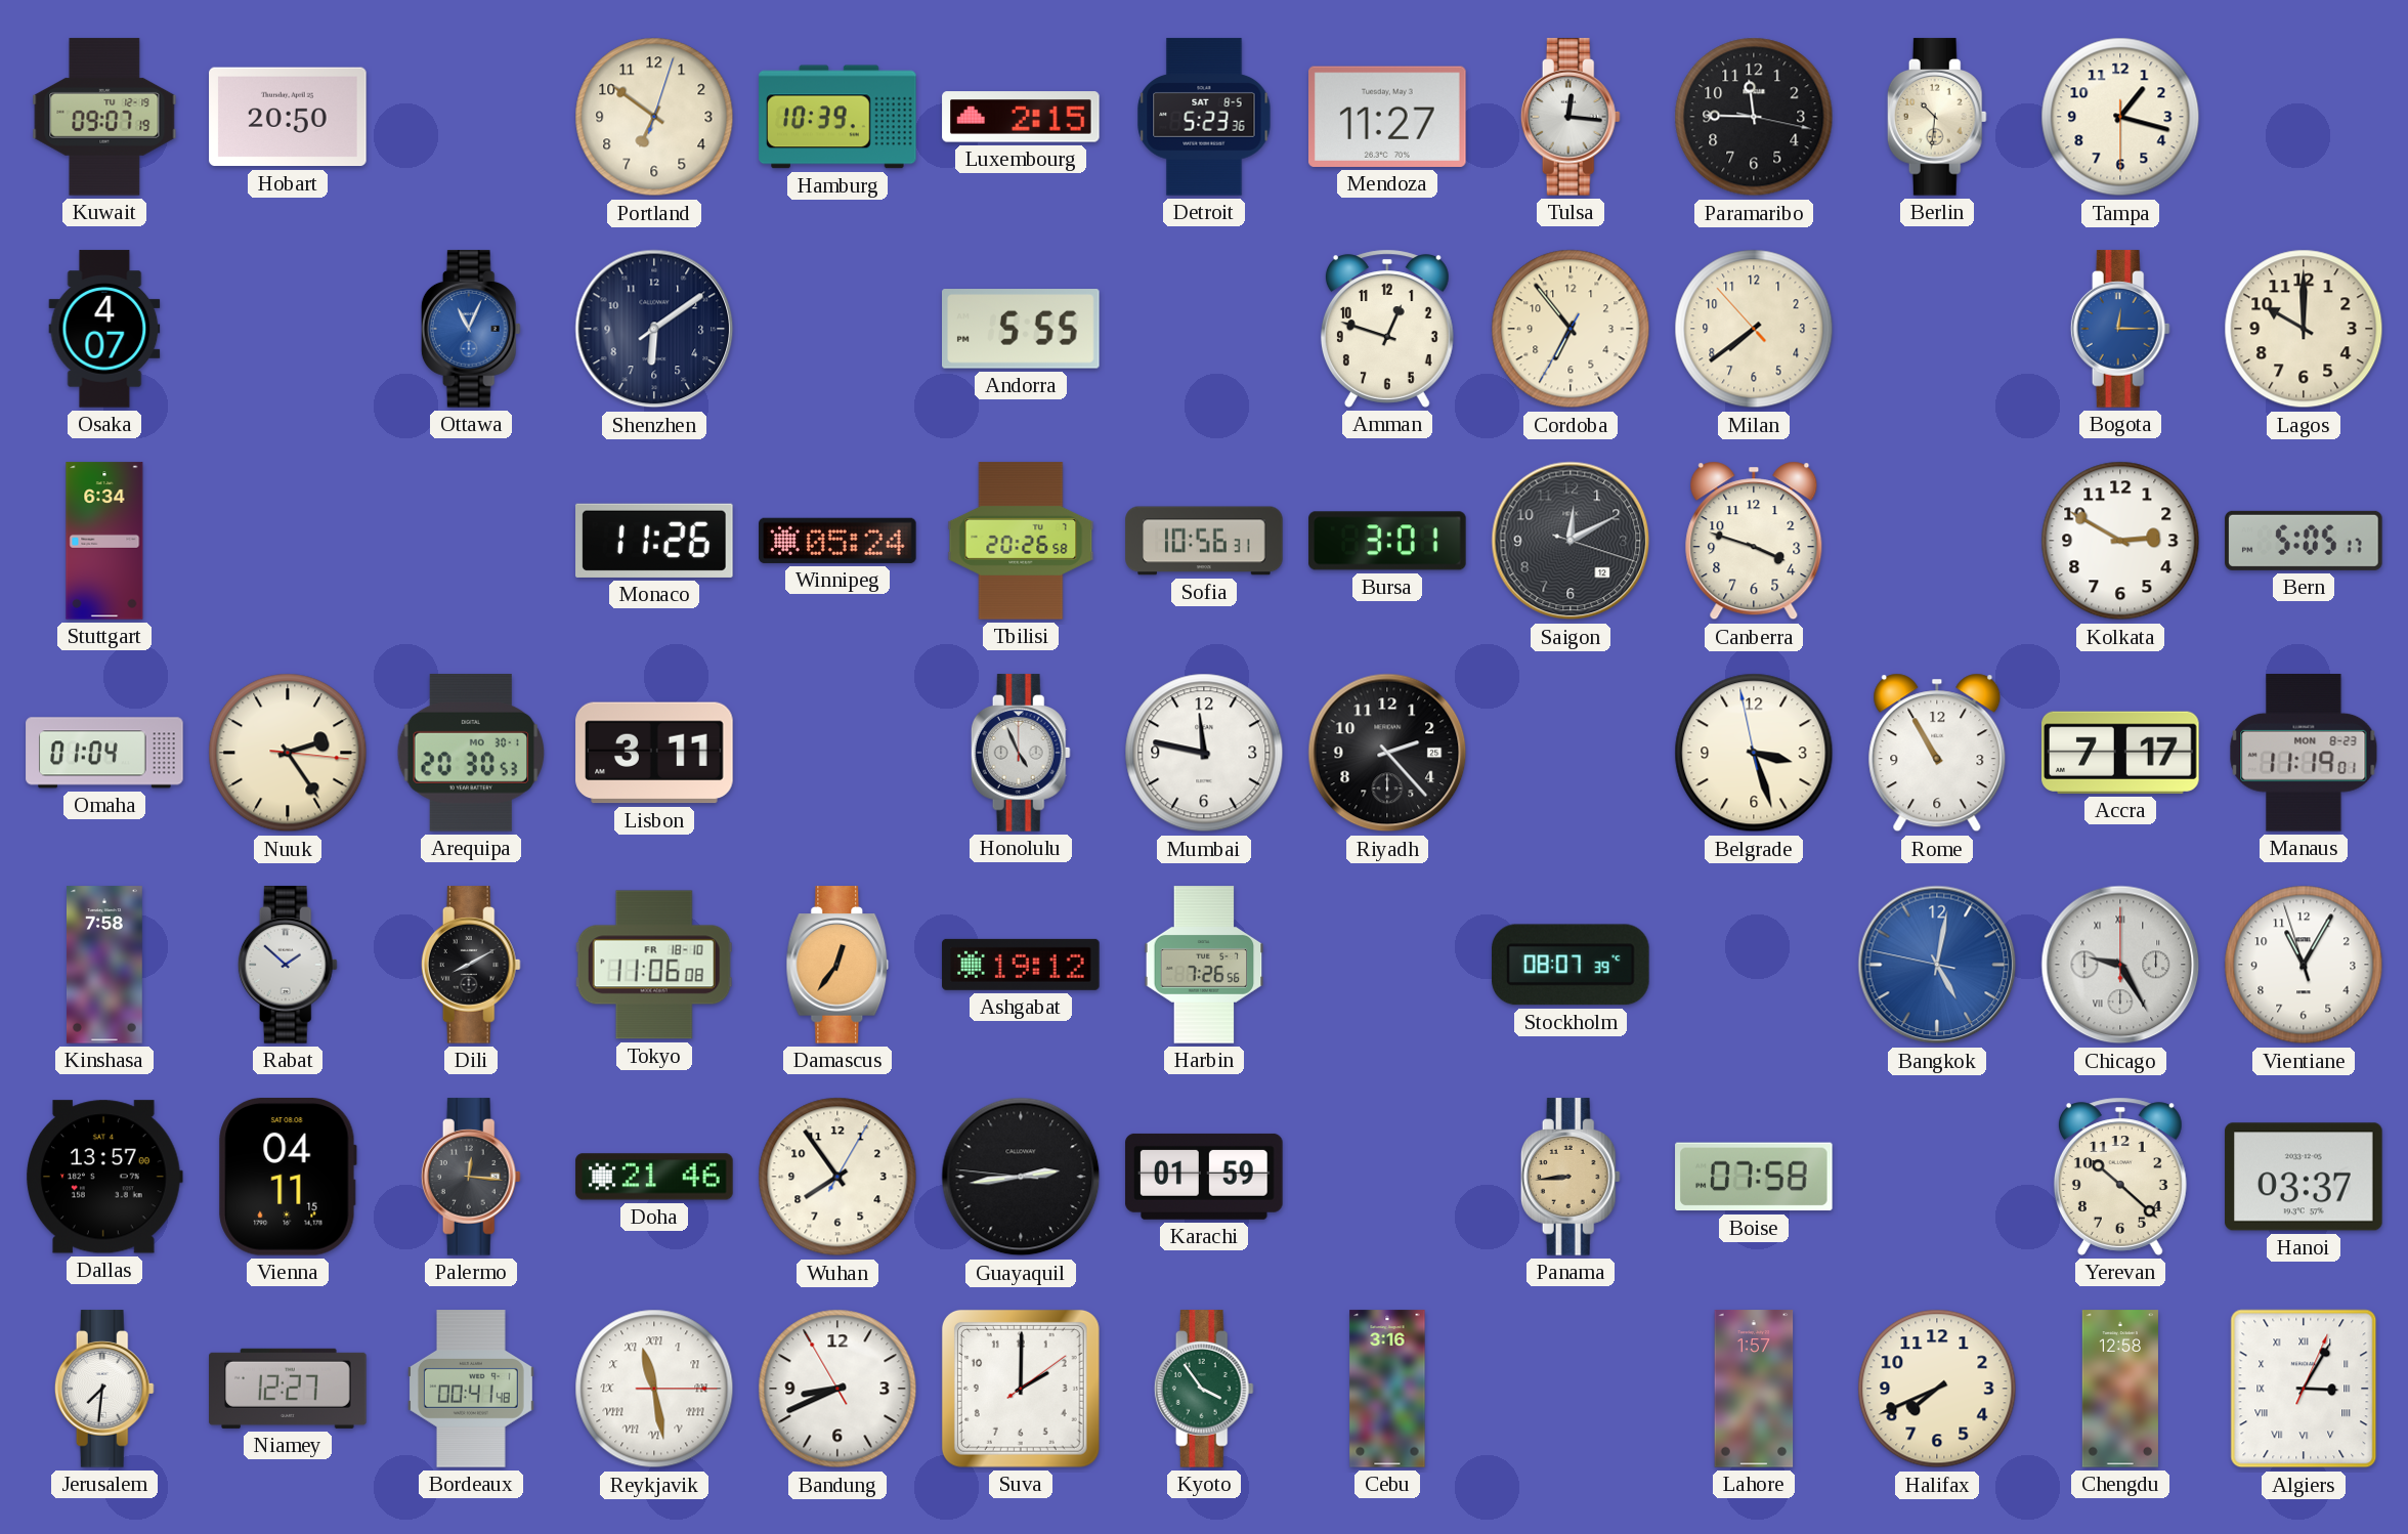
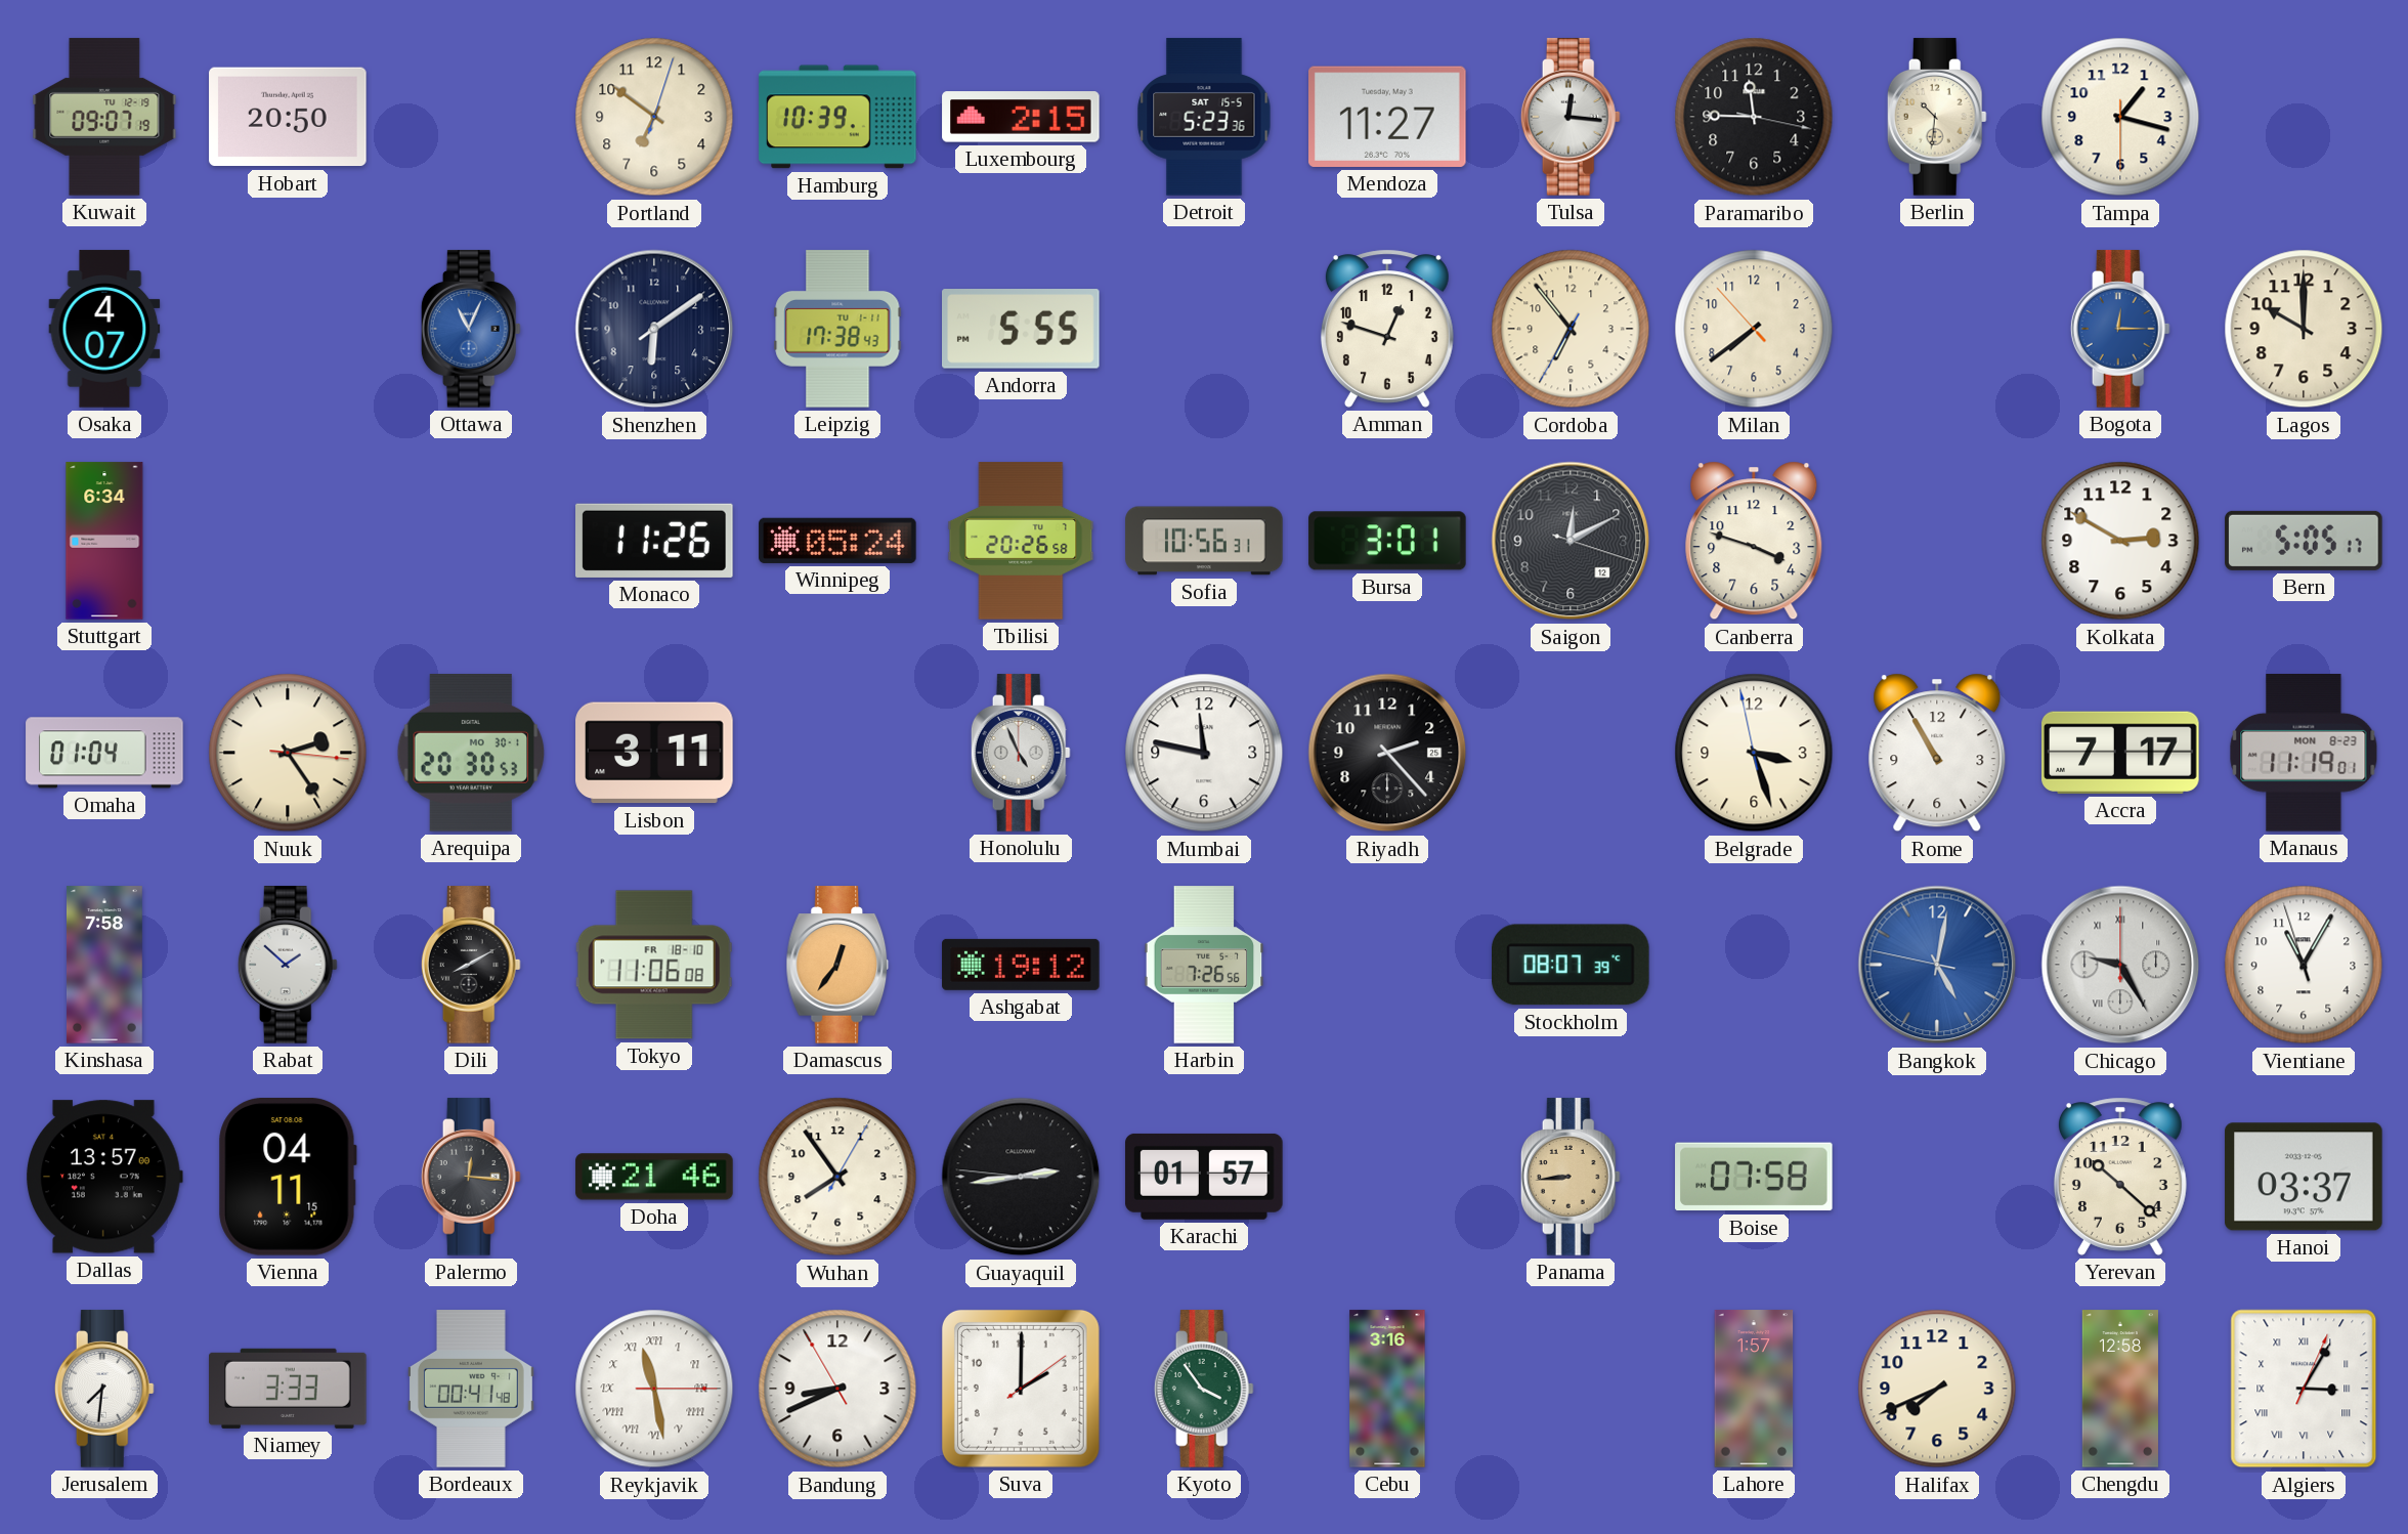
Detroit date: SAT 8-5 -> SAT 15-5 (1204, 117)
Leipzig: none -> 17:38 (837, 329)
Karachi: 01:59 -> 01:57 (1204, 1177)
Niamey: 12:27 -> 3:33 (288, 1389)
